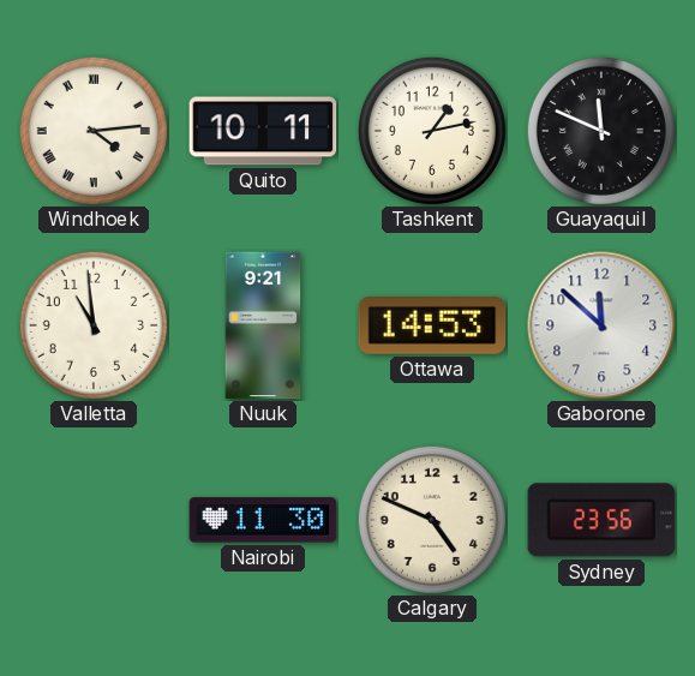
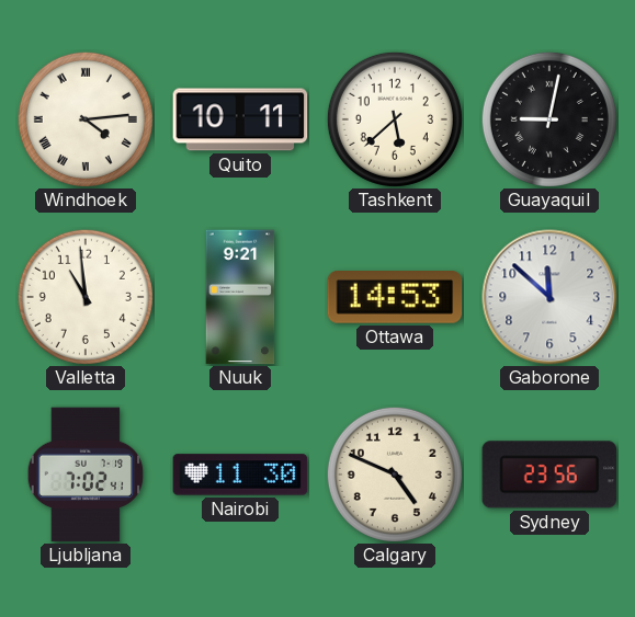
Tashkent: 1:13 -> 5:38 (395, 119)
Guayaquil: 11:49 -> 9:02 (549, 119)
Ljubljana: none -> 7:02 (86, 475)
